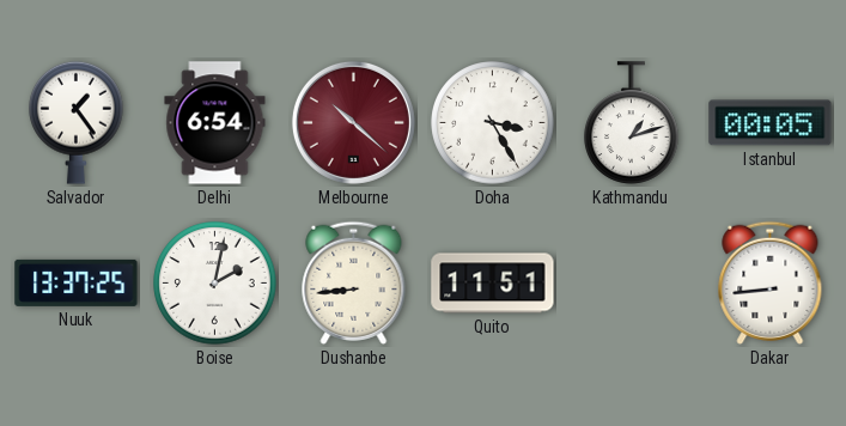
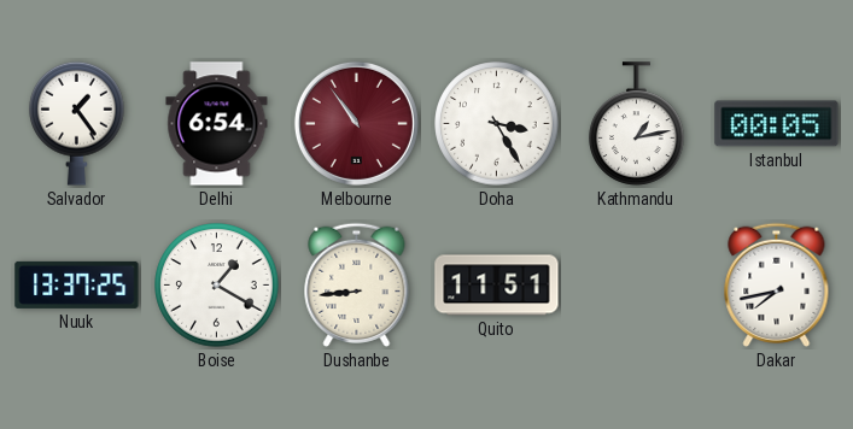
Melbourne: 10:22 -> 10:54 (356, 123)
Kathmandu: 1:12 -> 1:13 (637, 124)
Boise: 2:02 -> 1:20 (217, 286)
Dakar: 8:44 -> 7:43 (777, 284)
